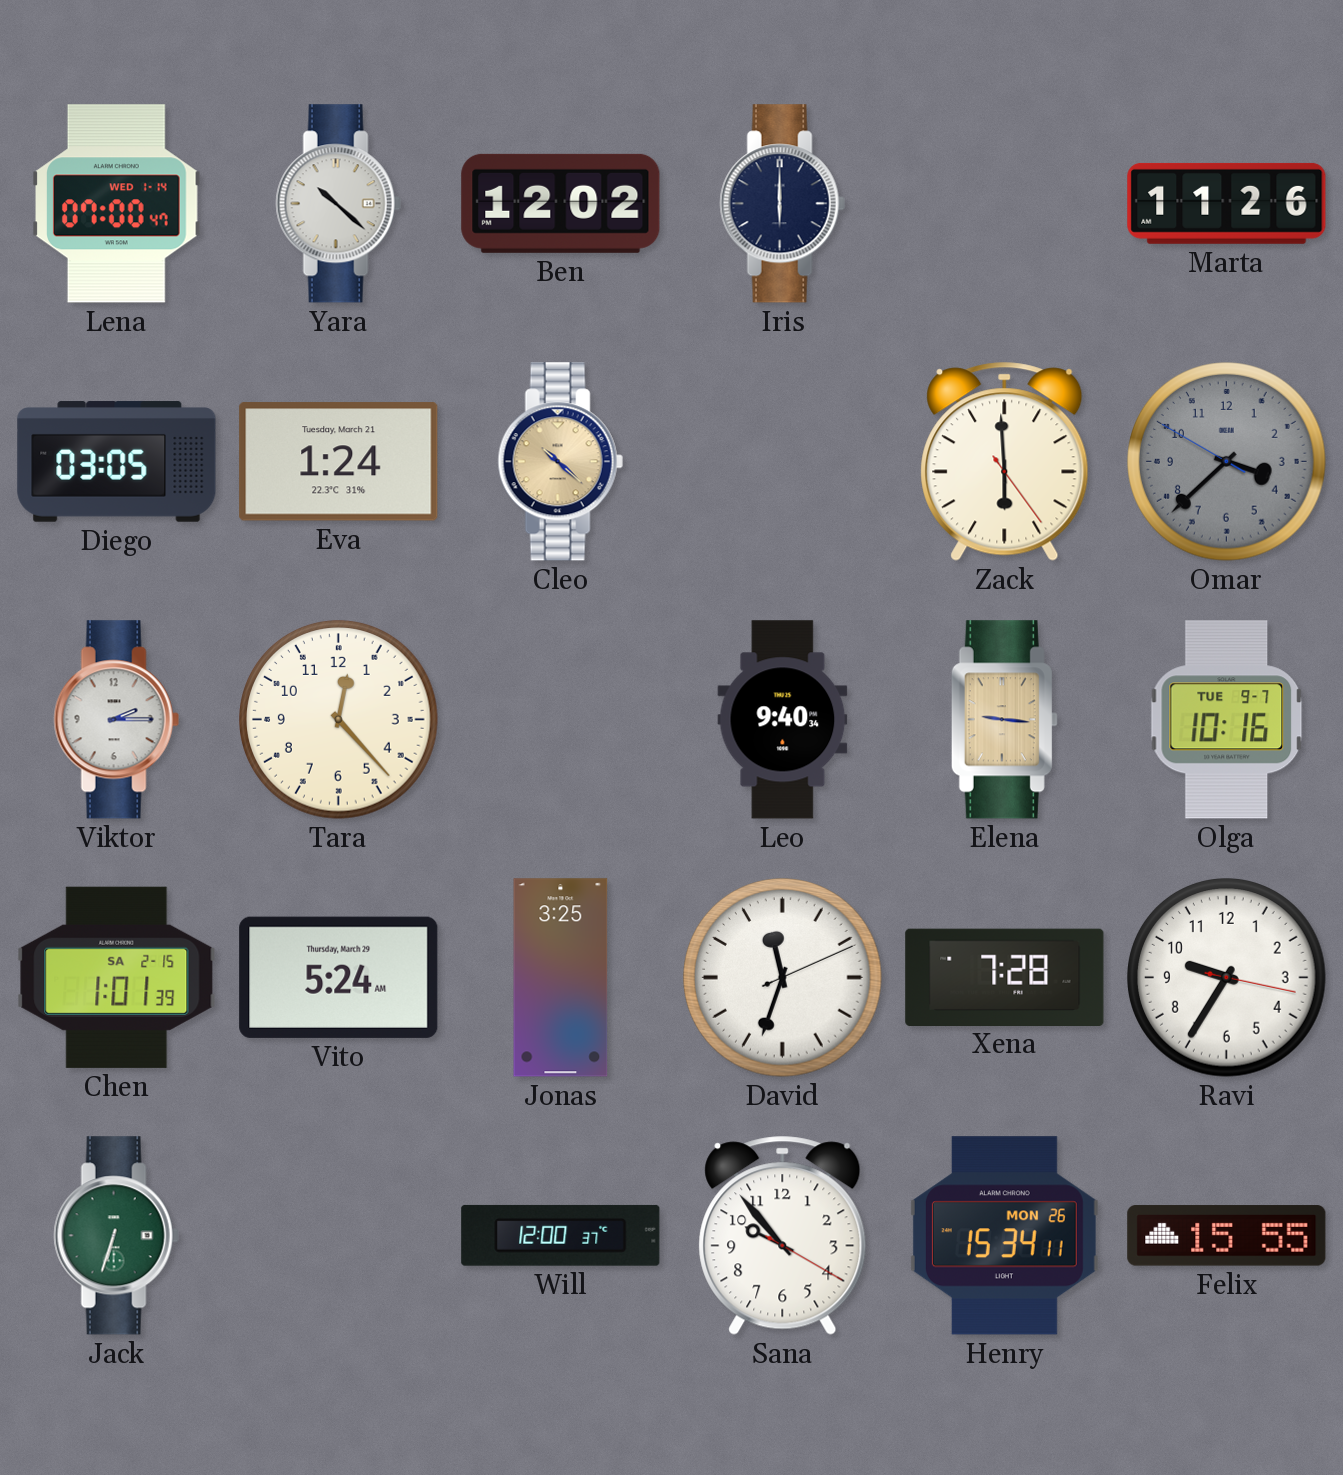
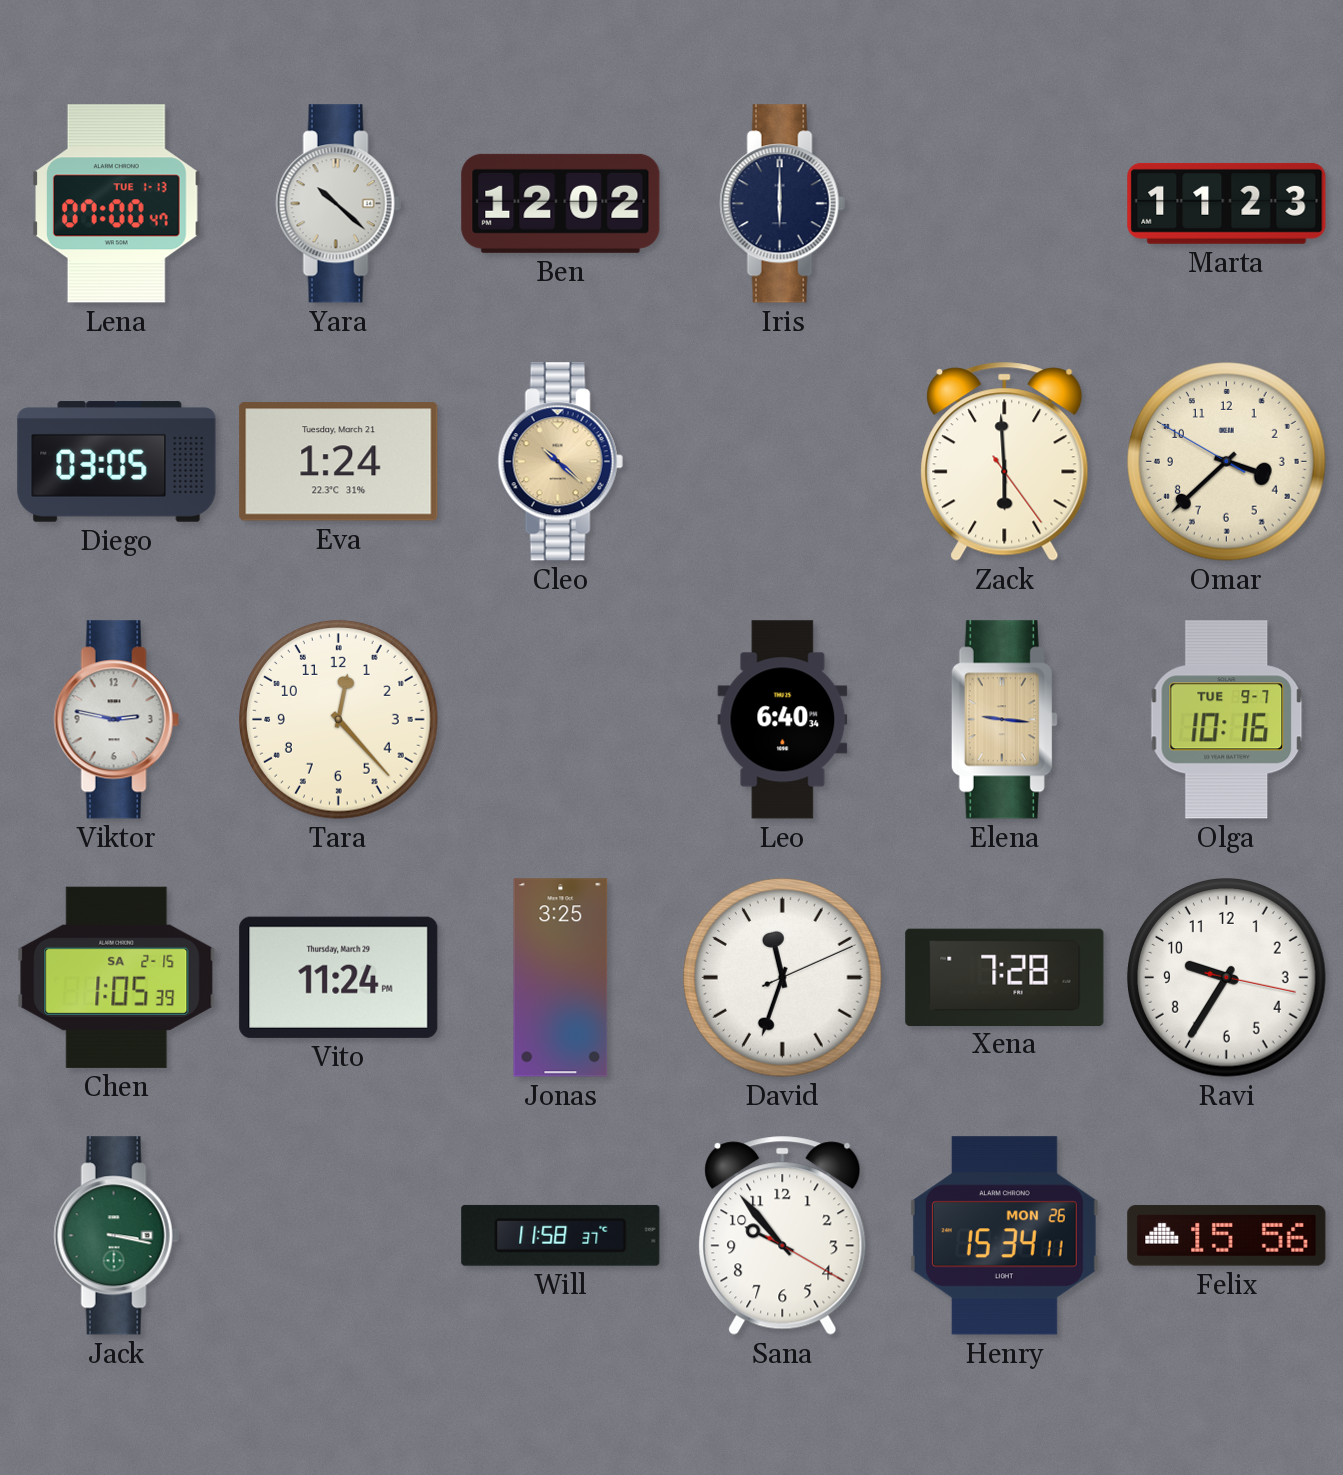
Lena date: WED 1-14 -> TUE 1-13 (117, 204)
Marta: 11:26 -> 11:23 (1227, 203)
Omar dial: grey -> cream (1227, 462)
Viktor: 2:15 -> 2:47 (116, 720)
Leo: 9:40 -> 6:40 (783, 720)
Chen: 1:01 -> 1:05 (117, 977)
Vito: 5:24 -> 11:24 (339, 977)
Jack: 6:33 -> 3:17 (116, 1236)
Will: 12:00 -> 11:58 (561, 1235)
Felix: 15:55 -> 15:56 (1227, 1236)
